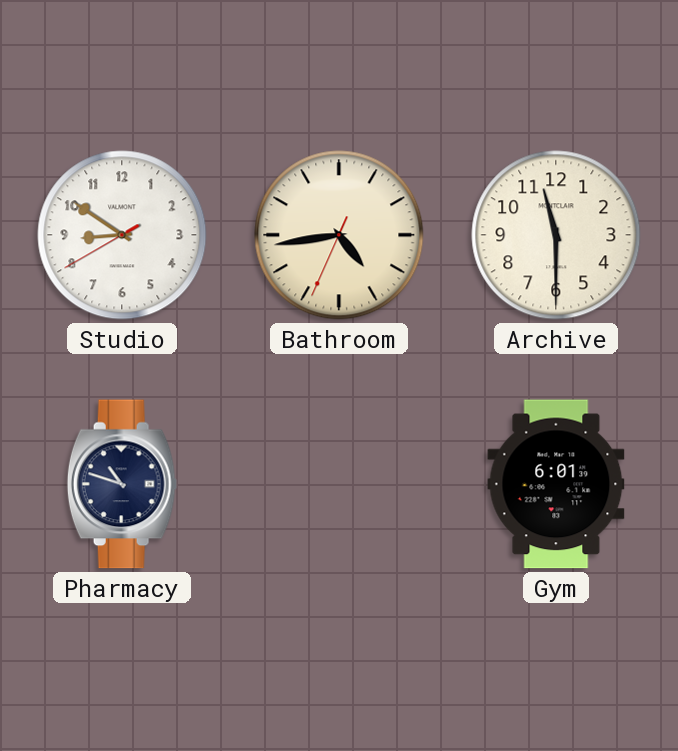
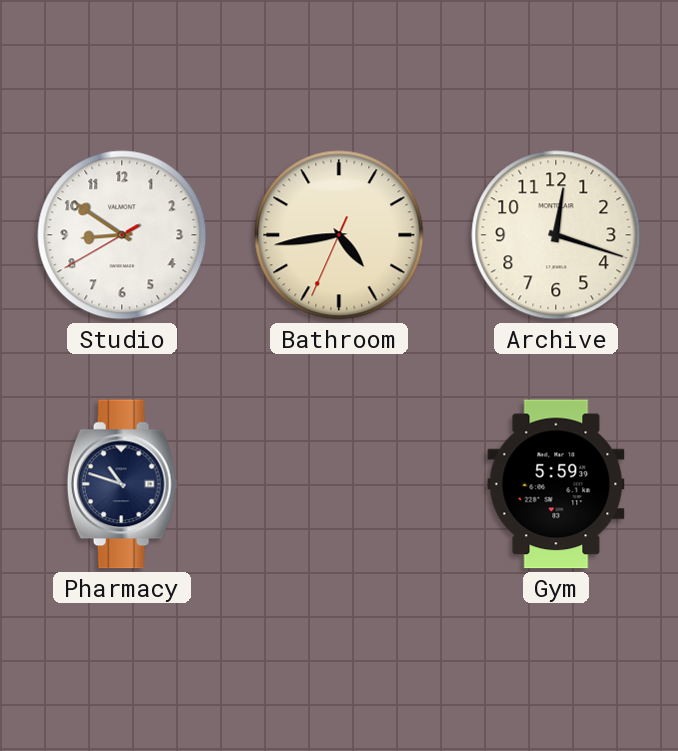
Archive: 11:30 -> 12:18 (556, 235)
Gym: 6:01 -> 5:59 (556, 484)
